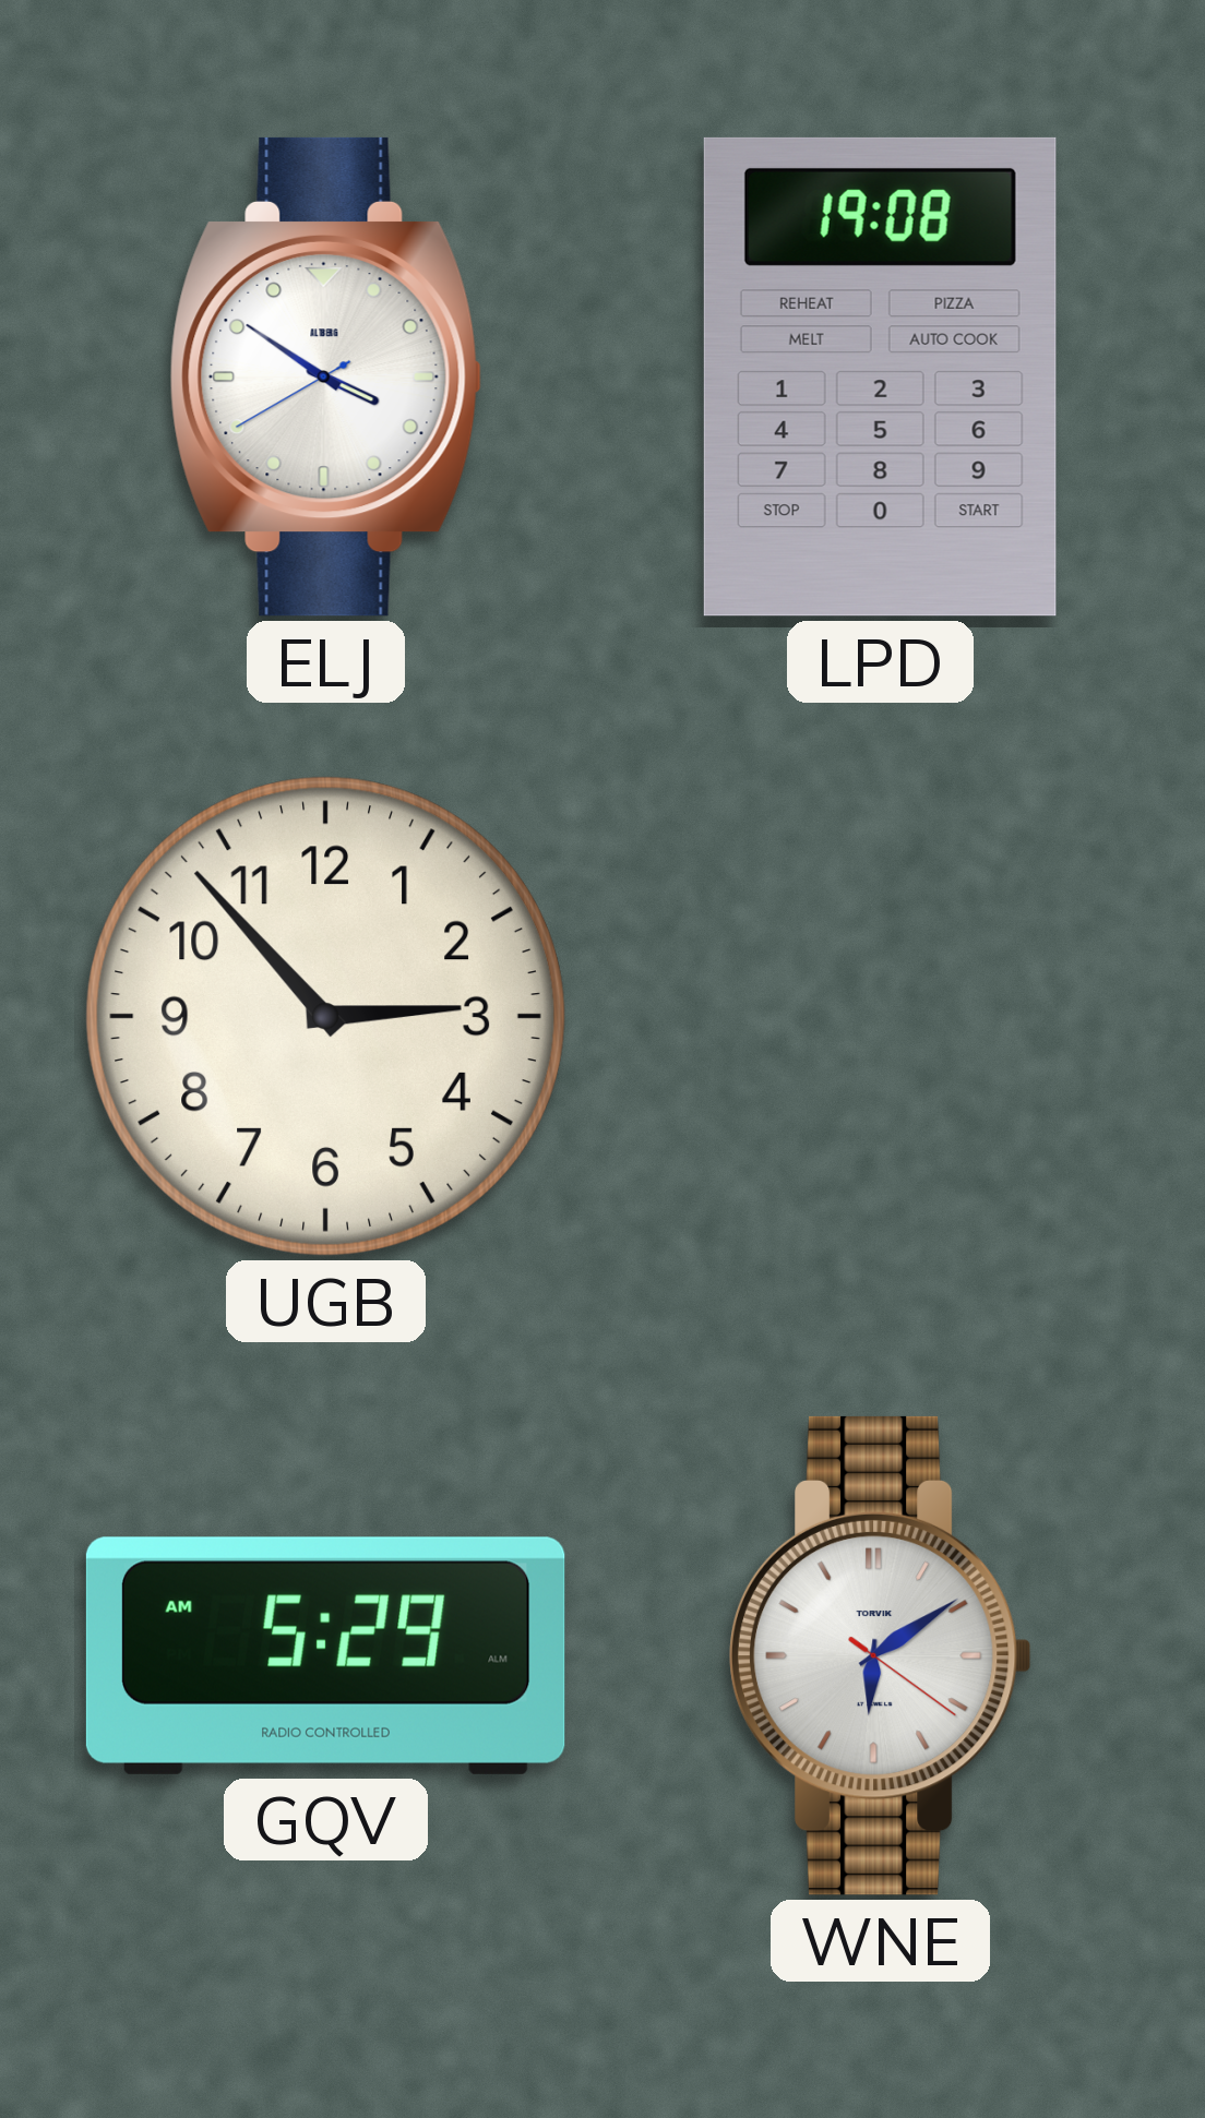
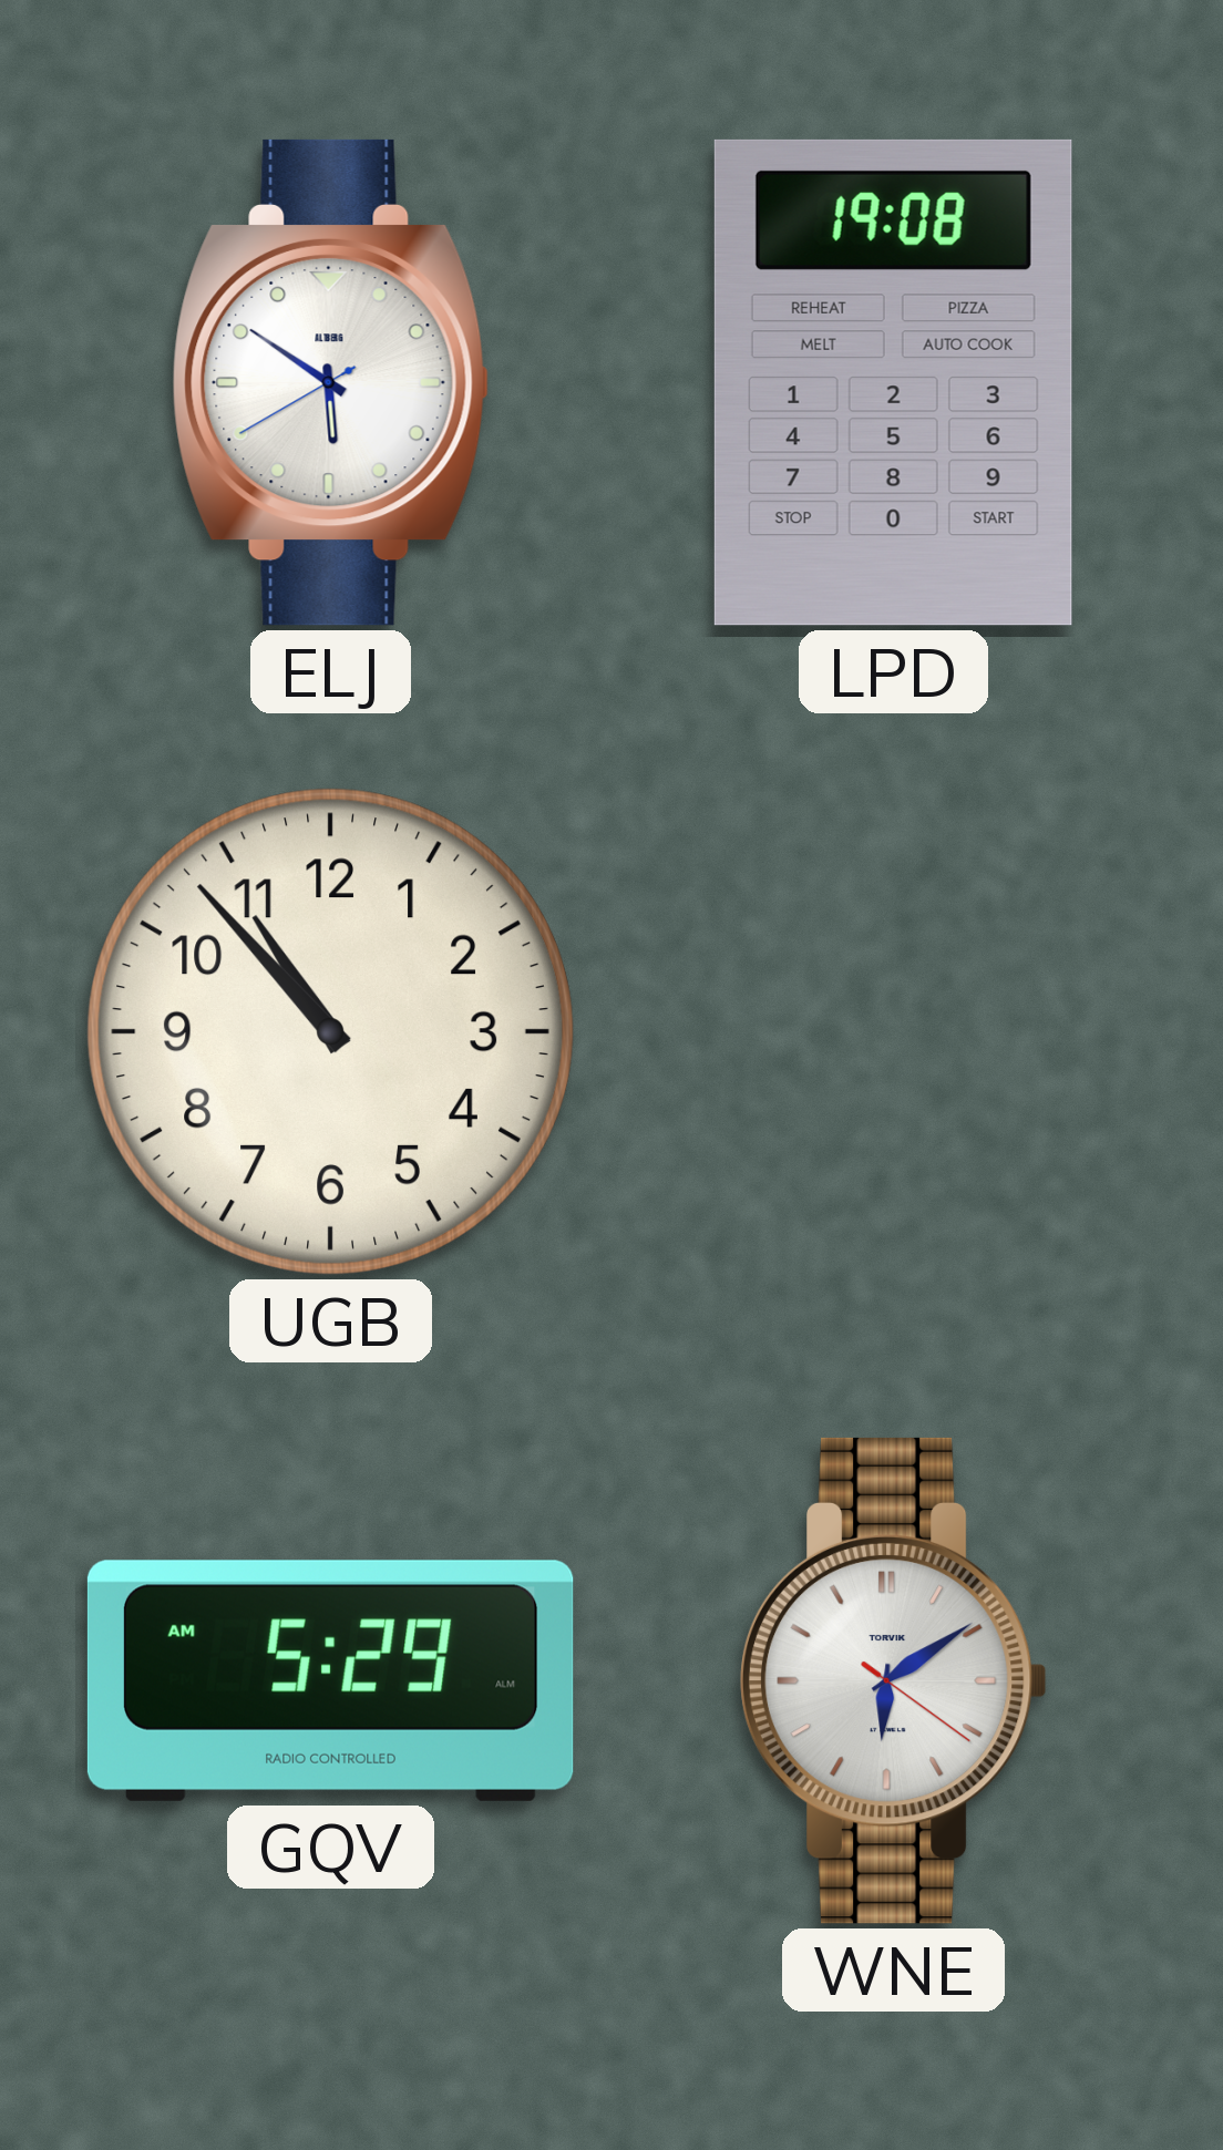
ELJ: 3:50 -> 5:50 (330, 382)
UGB: 2:53 -> 10:53 (330, 1031)
